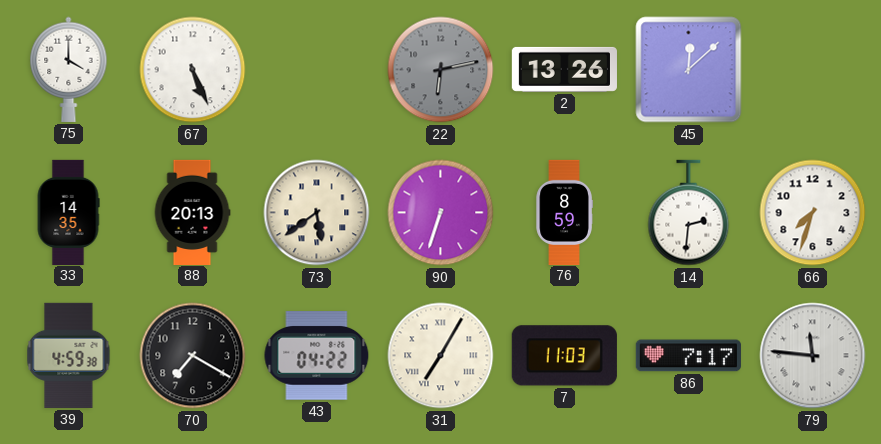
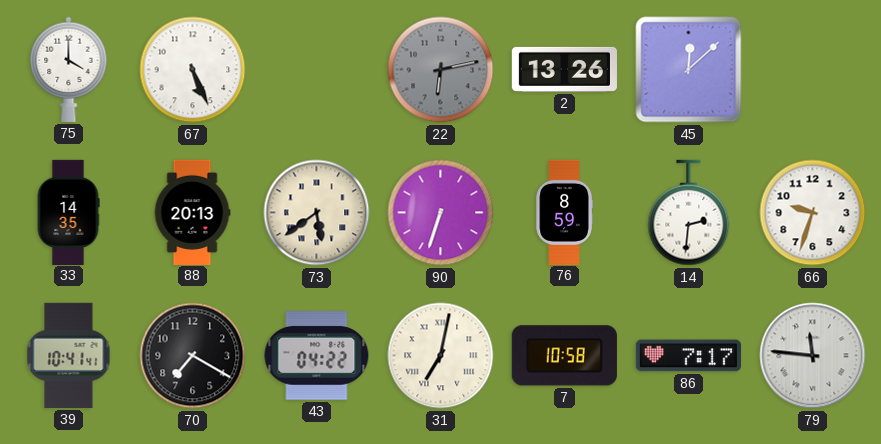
66: 7:33 -> 9:33 (813, 213)
39: 4:59 -> 10:41 (69, 355)
31: 7:05 -> 7:02 (441, 356)
7: 11:03 -> 10:58 (564, 356)
